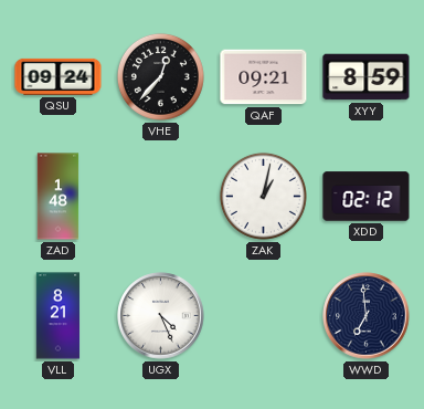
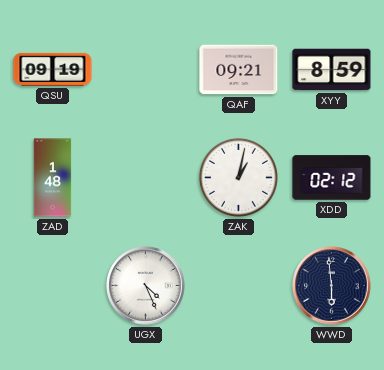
QSU: 09:24 -> 09:19 (53, 69)
VHE: 12:37 -> none (160, 76)
VLL: 8:21 -> none (59, 316)
WWD: 6:59 -> 5:59 (332, 286)
